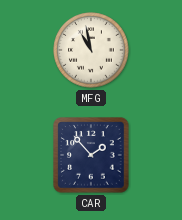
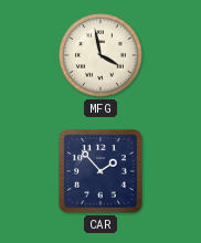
MFG: 10:58 -> 3:58 (100, 55)
